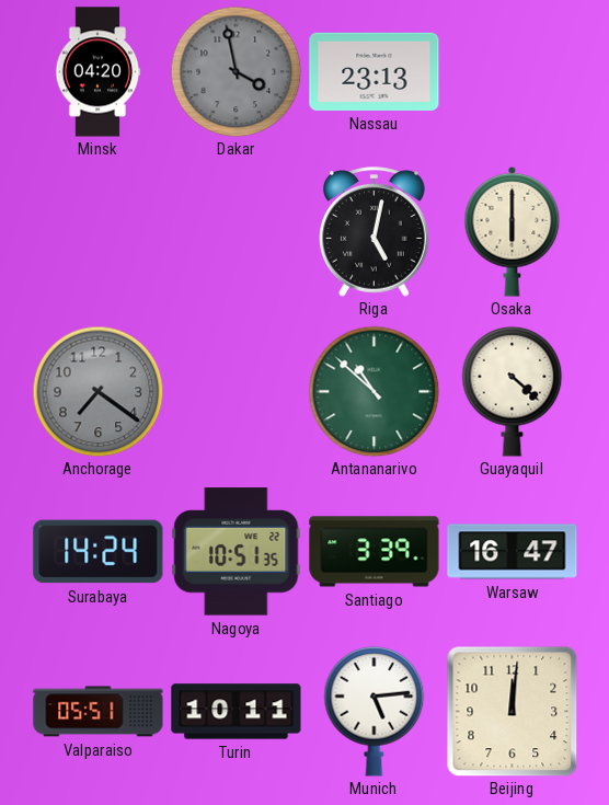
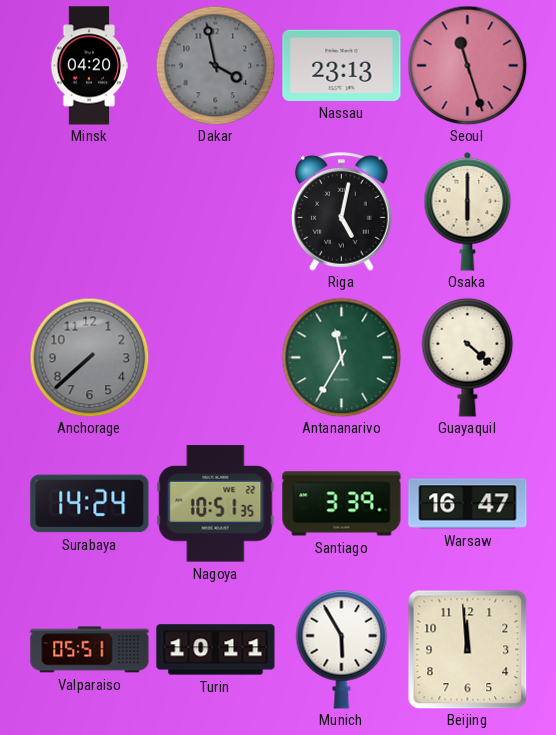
Seoul: none -> 11:27 (467, 65)
Anchorage: 7:21 -> 7:38 (89, 357)
Antananarivo: 10:52 -> 11:35 (341, 357)
Munich: 5:14 -> 5:55 (342, 649)
Beijing: 12:01 -> 11:59 (467, 649)
